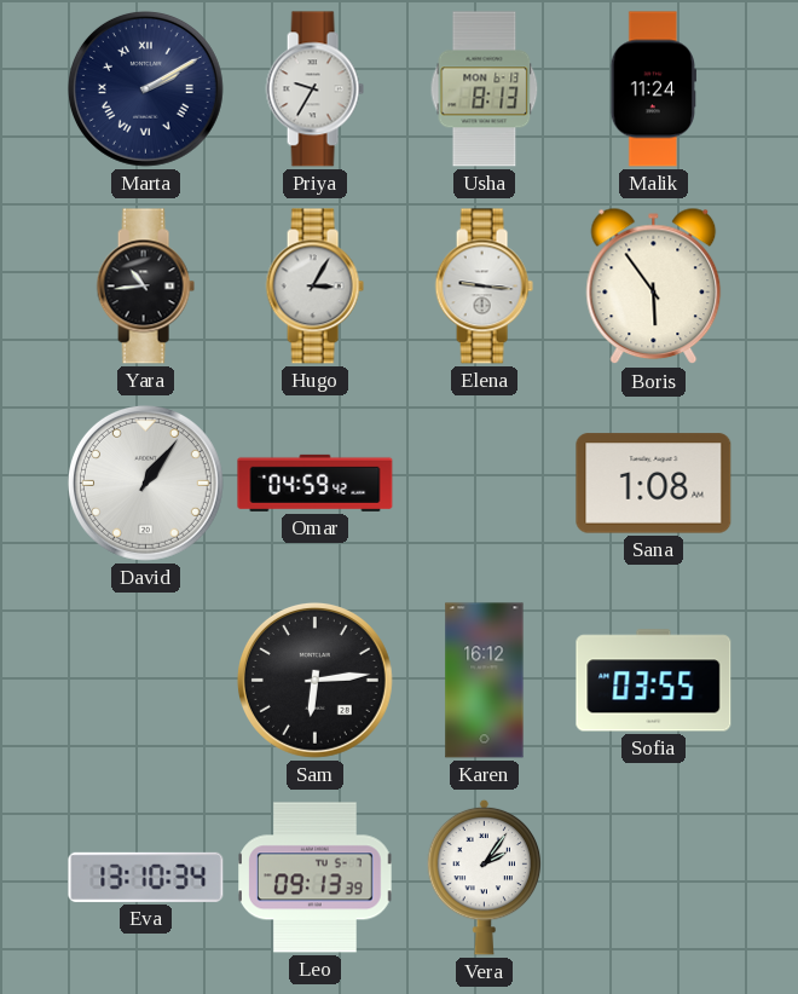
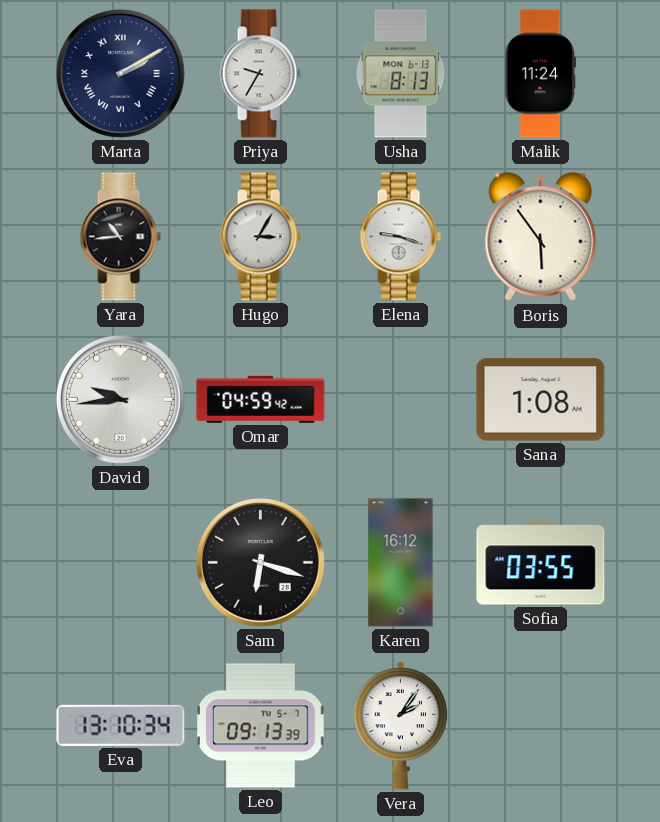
Elena: 9:16 -> 9:18 (400, 237)
David: 1:06 -> 9:44 (120, 399)
Sam: 6:14 -> 6:18 (260, 562)
